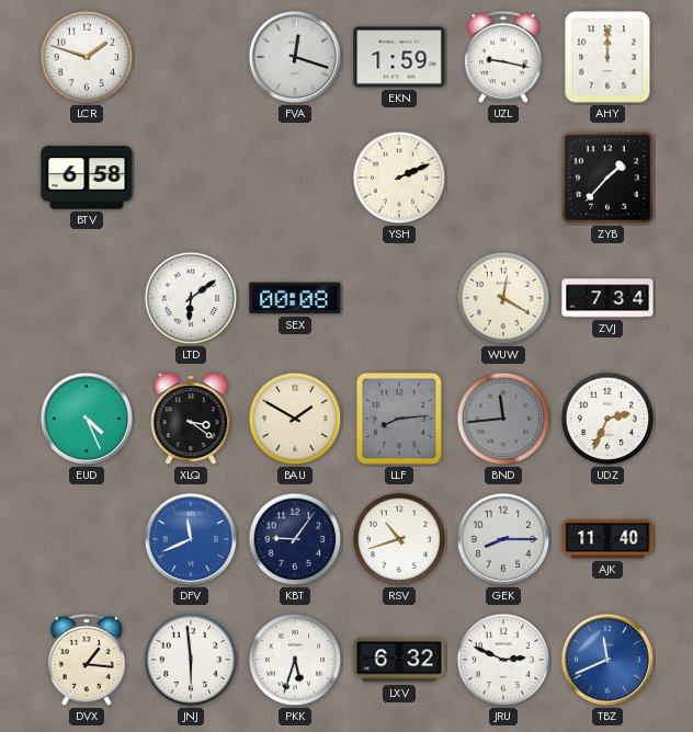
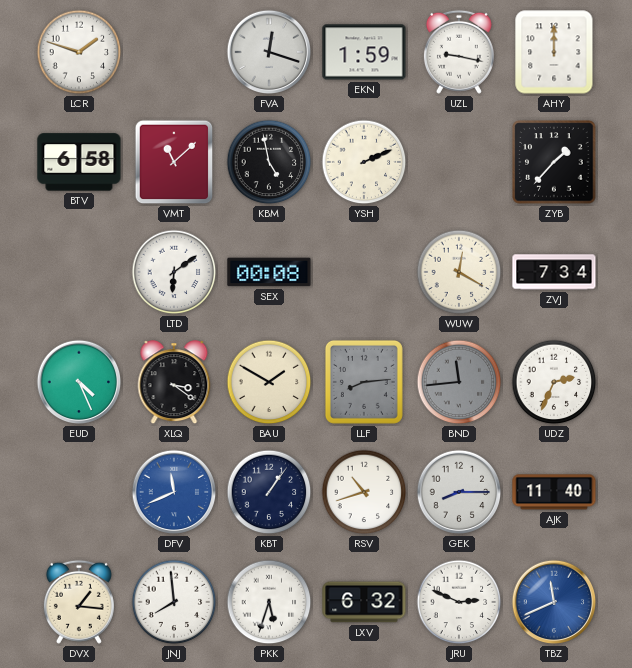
VMT: none -> 11:08 (174, 162)
KBM: none -> 4:58 (269, 162)
KBT: 9:06 -> 1:06 (269, 492)
JNJ: 5:59 -> 7:59 (174, 602)
